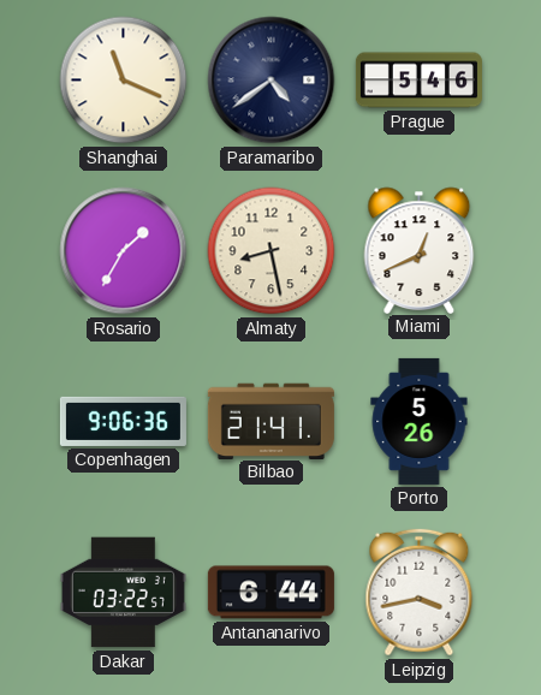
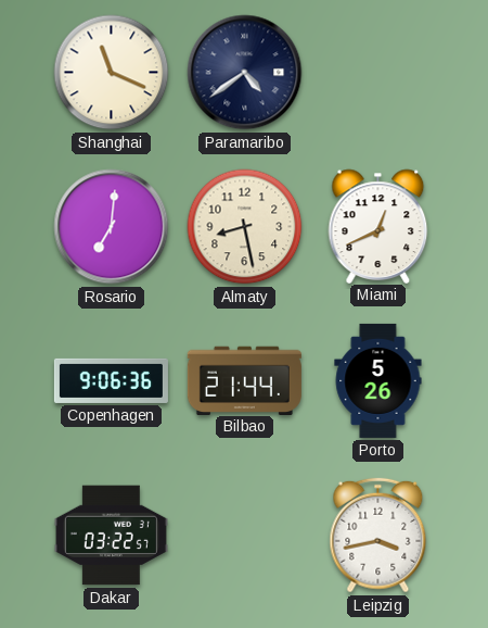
Prague: 5:46 -> none (418, 81)
Rosario: 1:35 -> 7:01 (112, 227)
Bilbao: 21:41 -> 21:44 (244, 380)
Antananarivo: 6:44 -> none (270, 593)
